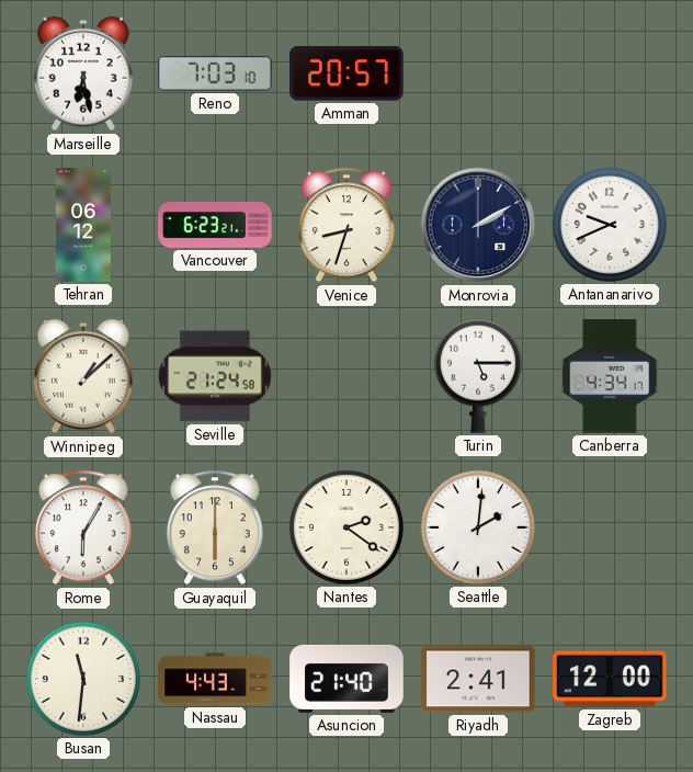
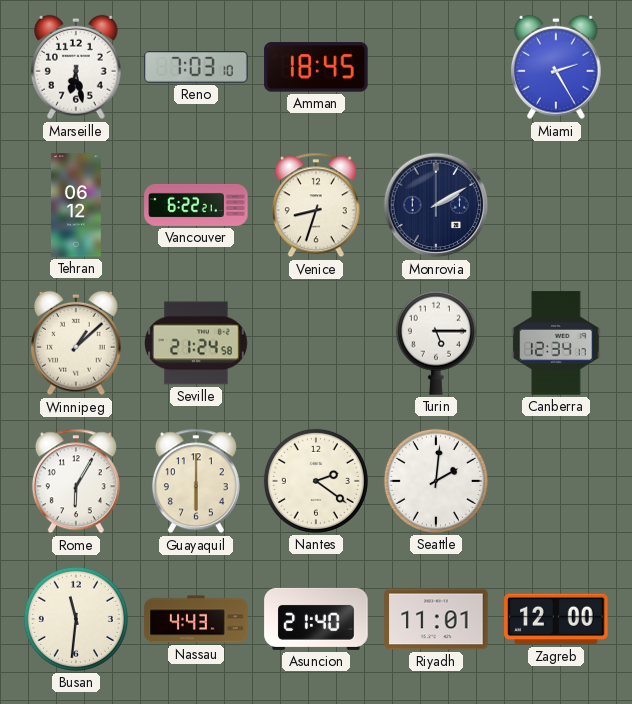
Amman: 20:57 -> 18:45 (316, 67)
Miami: none -> 2:25 (557, 67)
Vancouver: 6:23 -> 6:22 (196, 205)
Antananarivo: 9:41 -> none (610, 225)
Canberra: 4:34 -> 12:34 (556, 343)
Riyadh: 2:41 -> 11:01 (436, 619)
